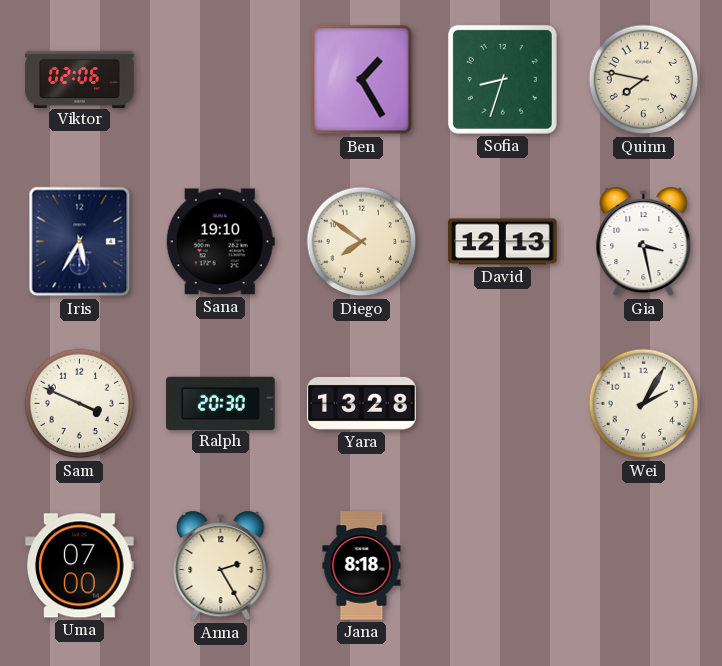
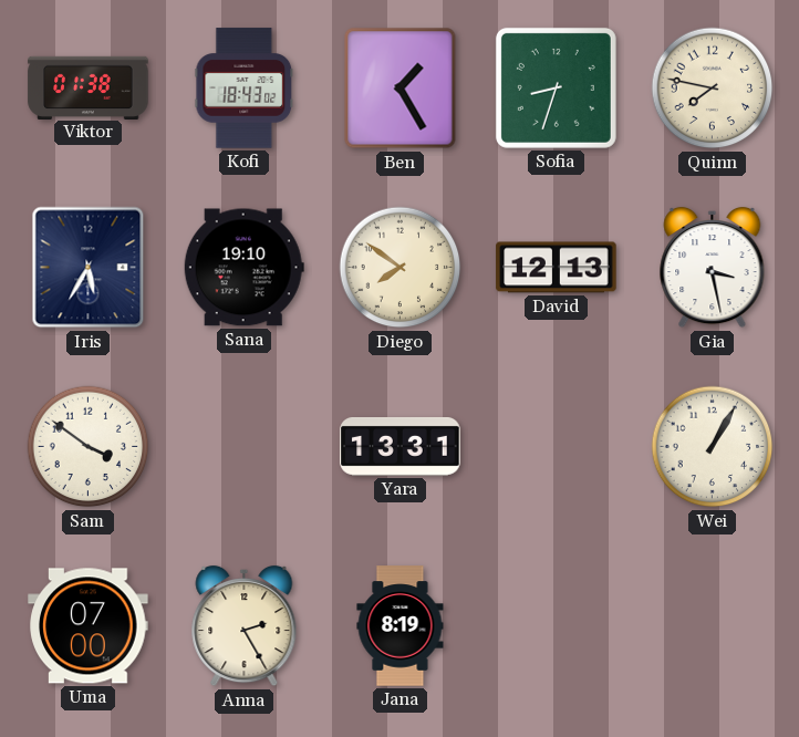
Viktor: 02:06 -> 01:38 (89, 87)
Kofi: none -> 18:43 (245, 89)
Sam: 3:49 -> 3:51 (89, 447)
Ralph: 20:30 -> none (221, 403)
Yara: 13:28 -> 13:31 (401, 446)
Wei: 2:05 -> 1:05 (713, 447)
Jana: 8:18 -> 8:19 (401, 626)
